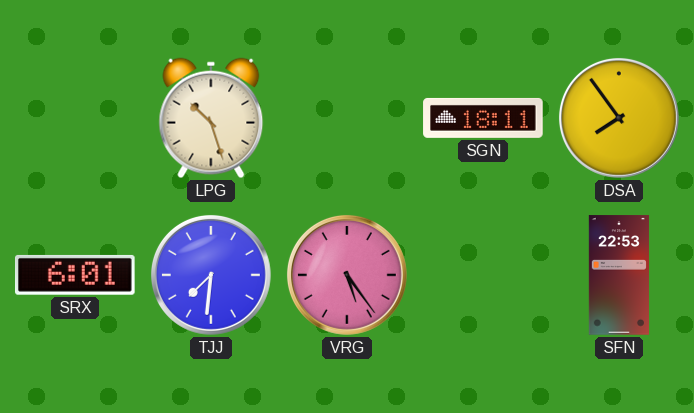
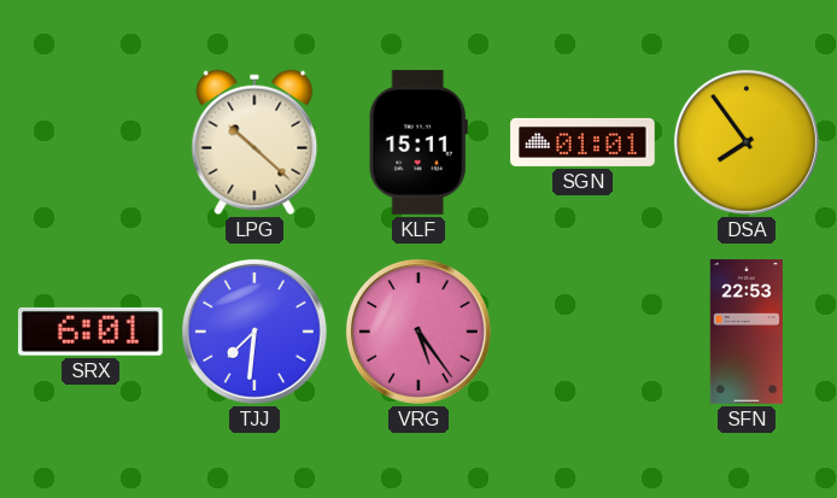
LPG: 10:27 -> 10:22 (254, 142)
KLF: none -> 15:11 (418, 142)
SGN: 18:11 -> 01:01 (583, 142)
